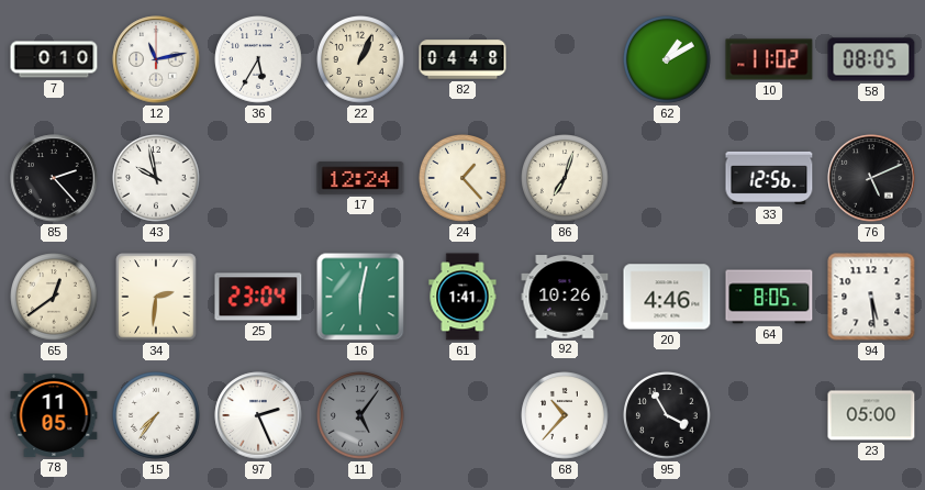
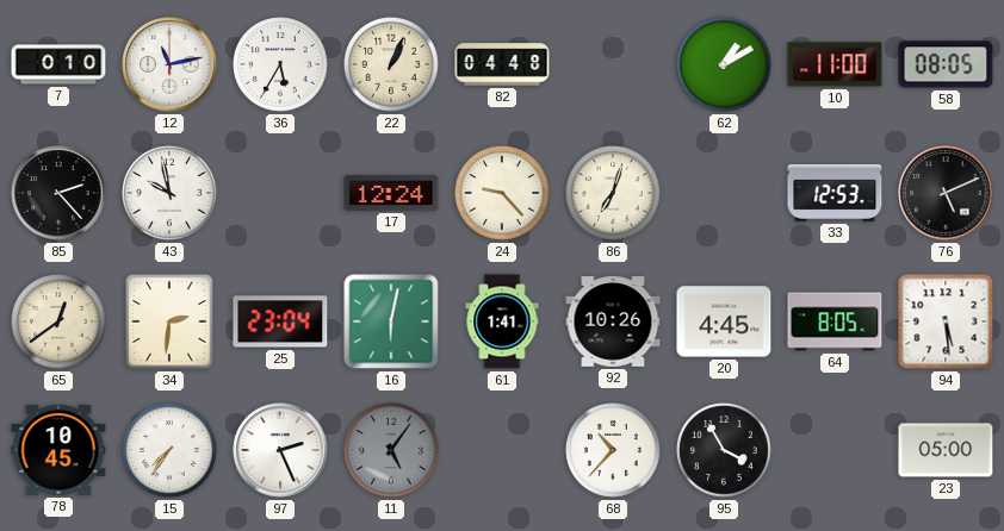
10: 11:02 -> 11:00 (835, 64)
24: 1:23 -> 9:23 (502, 193)
33: 12:56 -> 12:53 (835, 193)
20: 4:46 -> 4:45 (724, 321)
78: 11:05 -> 10:45 (58, 450)
